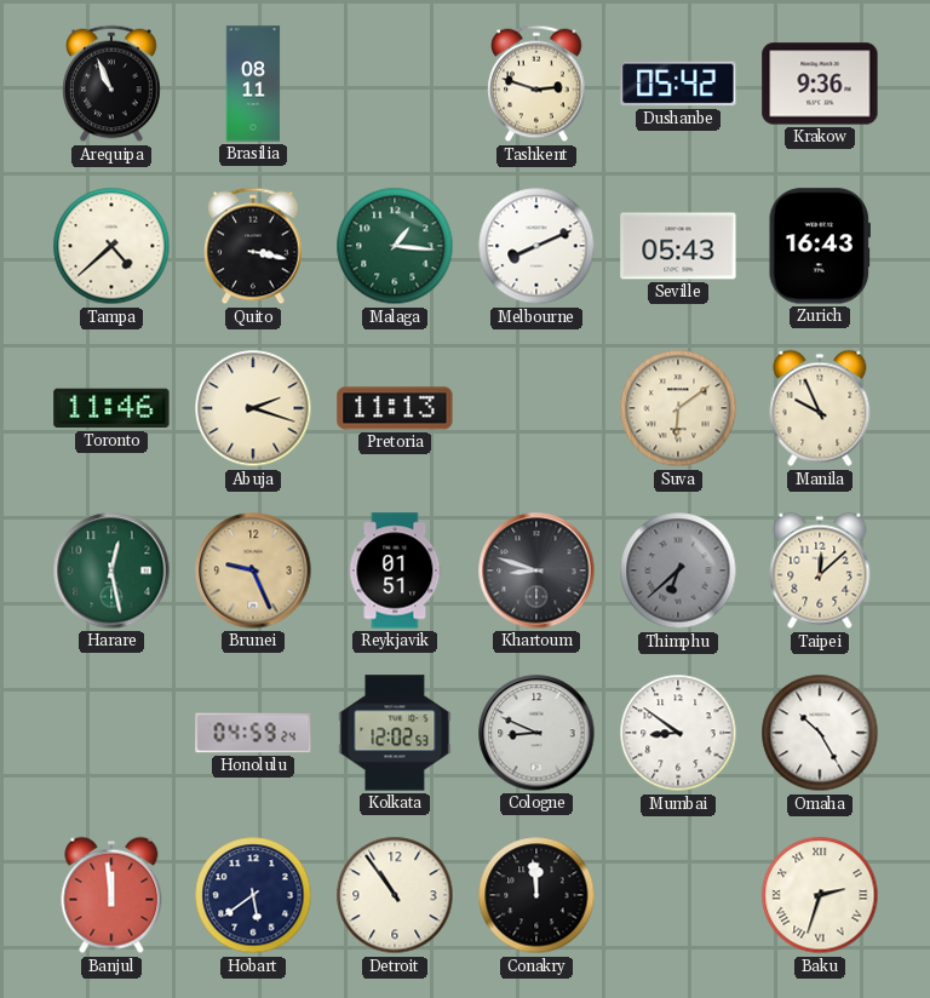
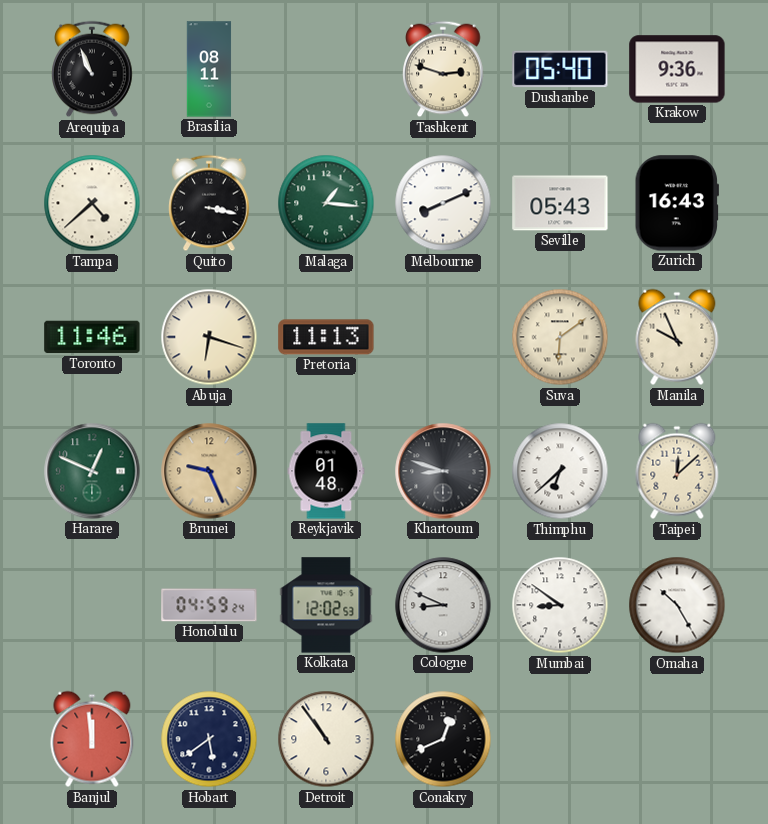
Dushanbe: 05:42 -> 05:40 (560, 69)
Abuja: 2:18 -> 6:18 (209, 337)
Harare: 12:28 -> 12:49 (92, 471)
Reykjavik: 01:51 -> 01:48 (326, 471)
Thimphu dial: grey -> white (560, 471)
Conakry: 11:59 -> 12:41 (443, 739)
Baku: 2:33 -> none (820, 895)
